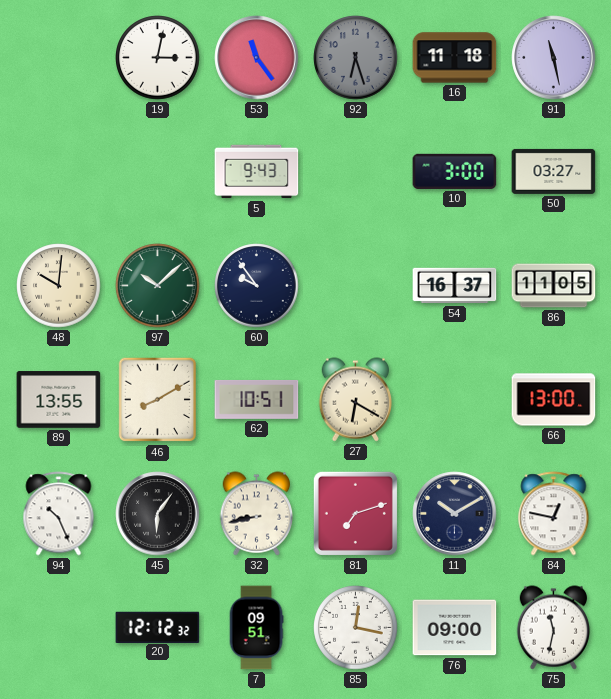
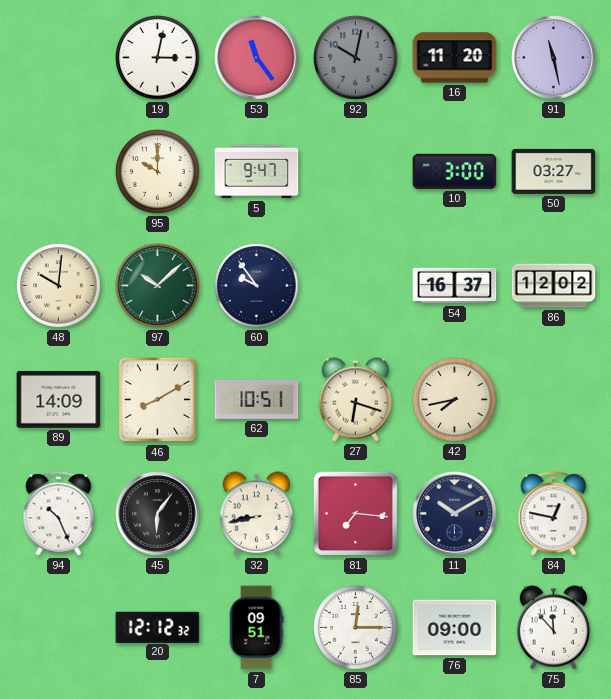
92: 6:27 -> 10:02 (356, 58)
16: 11:18 -> 11:20 (455, 58)
95: none -> 10:00 (158, 172)
5: 9:43 -> 9:47 (257, 172)
86: 11:05 -> 12:02 (554, 286)
89: 13:55 -> 14:09 (59, 400)
27: 6:20 -> 6:18 (356, 400)
42: none -> 7:43 (455, 400)
66: 13:00 -> none (554, 400)
81: 7:12 -> 7:16 (355, 513)
85: 12:17 -> 12:15 (356, 628)
75: 11:32 -> 11:53 (554, 628)
